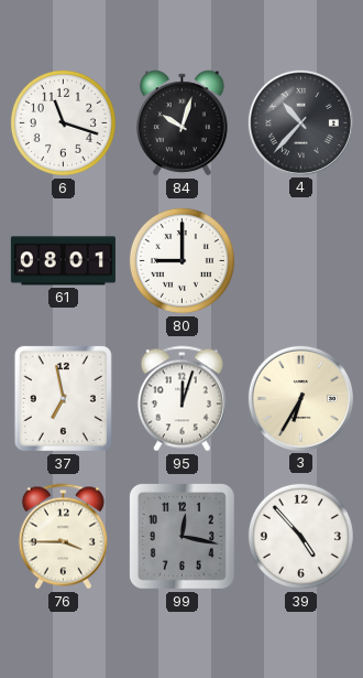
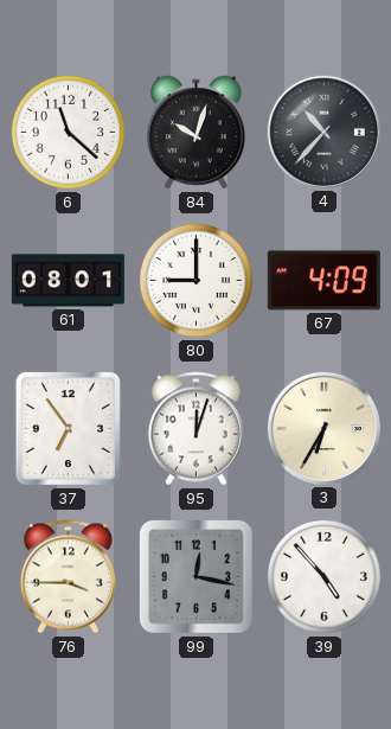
6: 11:18 -> 11:22 (68, 132)
67: none -> 4:09 (323, 281)
37: 6:58 -> 6:54 (68, 428)
